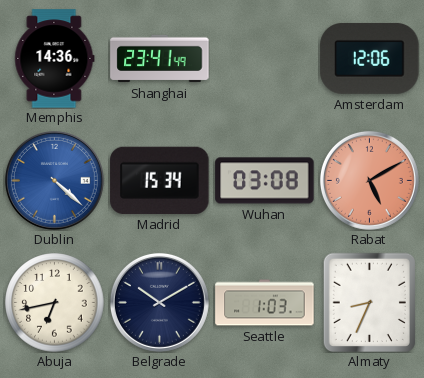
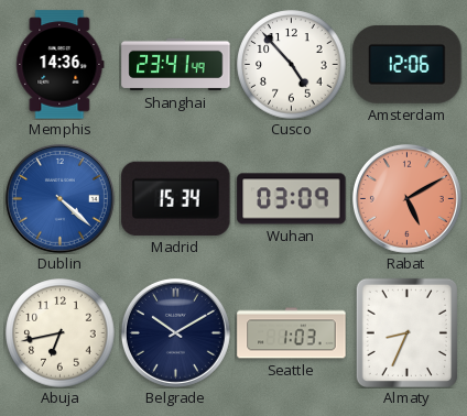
Cusco: none -> 4:53 (292, 65)
Wuhan: 03:08 -> 03:09 (292, 199)
